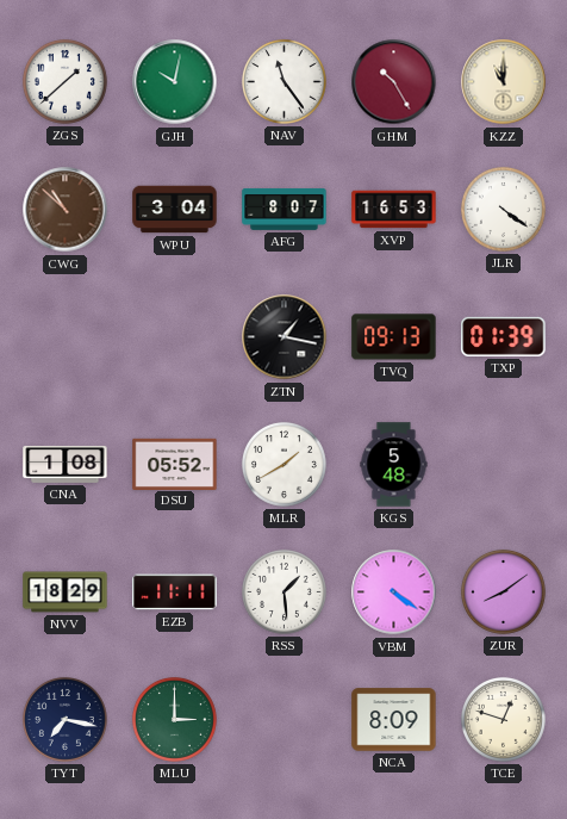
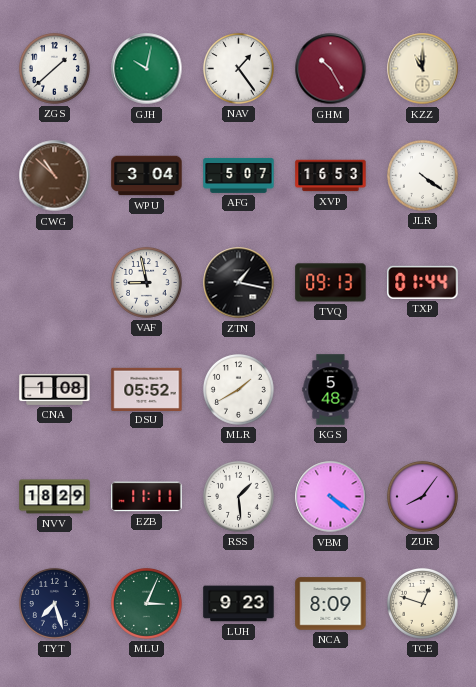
NAV: 11:24 -> 1:24 (238, 68)
AFG: 8:07 -> 5:07 (239, 175)
VAF: none -> 8:58 (146, 282)
TXP: 01:39 -> 01:44 (423, 282)
ZUR: 8:09 -> 8:06 (422, 496)
TYT: 7:17 -> 7:27 (54, 603)
MLU: 3:00 -> 3:04 (146, 603)
LUH: none -> 9:23 (239, 604)
